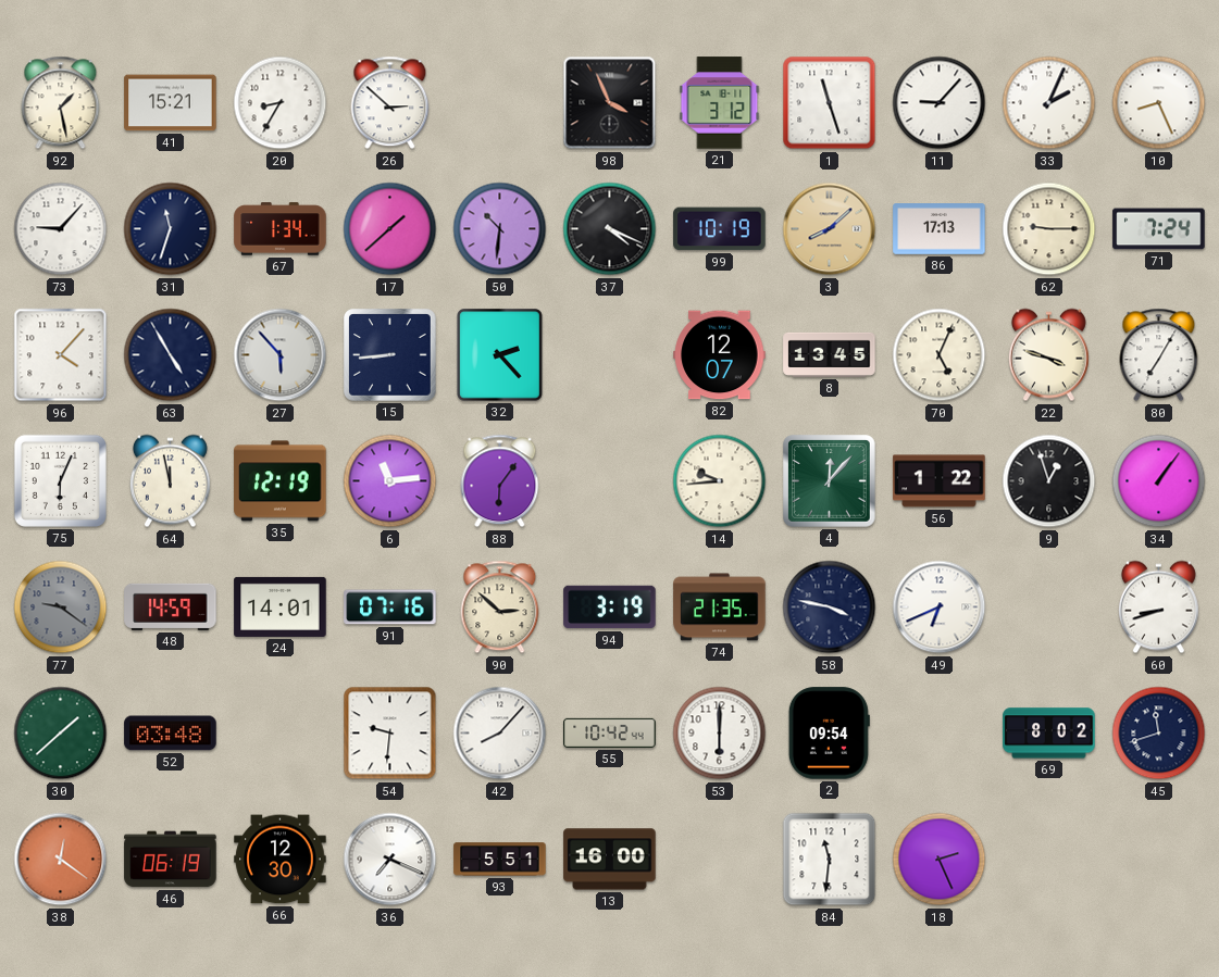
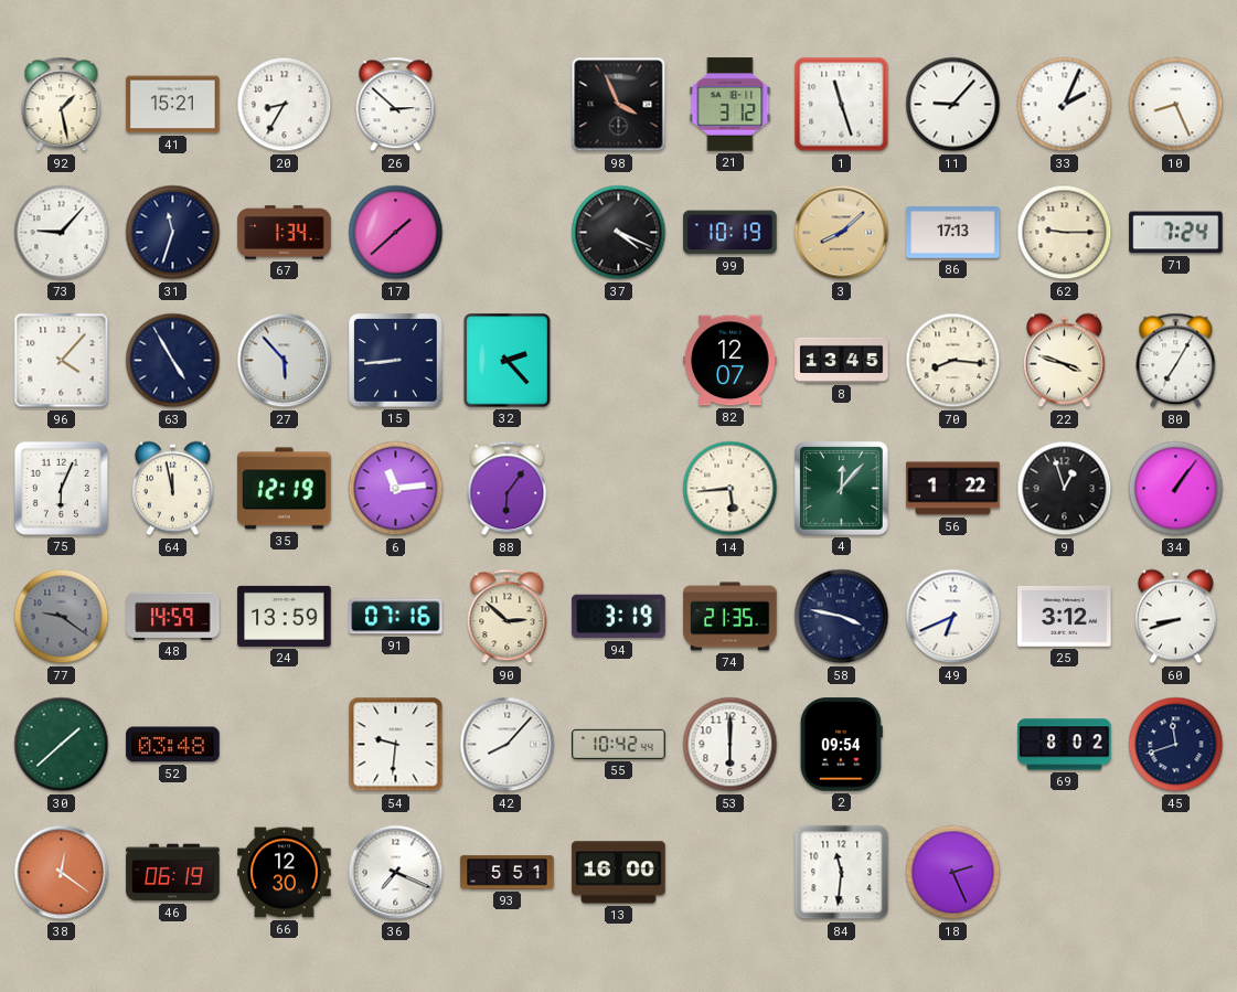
50: 10:31 -> none (500, 229)
70: 5:04 -> 8:16 (953, 361)
14: 9:44 -> 5:44 (731, 489)
24: 14:01 -> 13:59 (285, 616)
25: none -> 3:12 (1065, 616)
